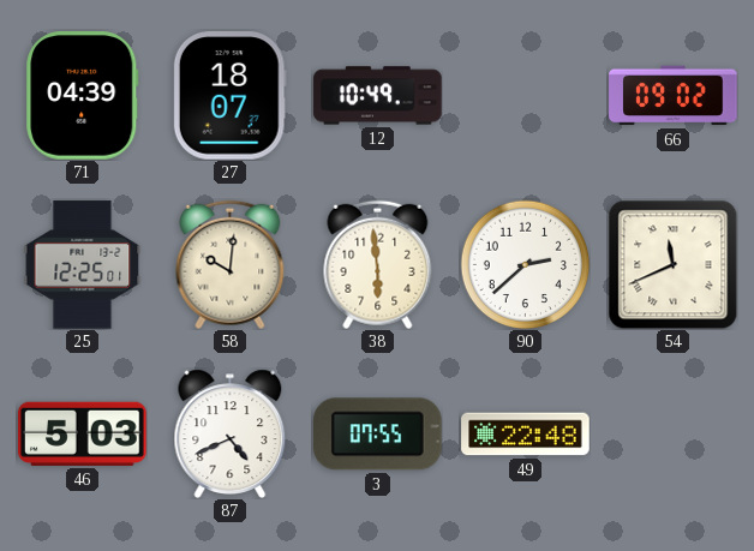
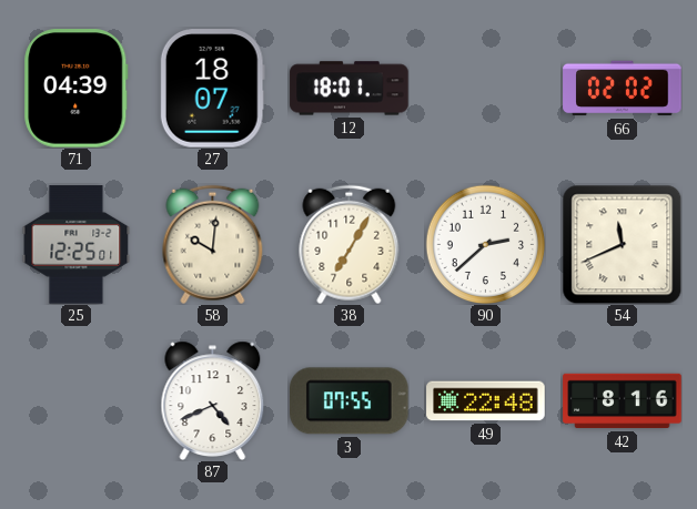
12: 10:49 -> 18:01 (350, 89)
66: 09:02 -> 02:02 (623, 89)
38: 5:59 -> 7:05 (350, 244)
46: 5:03 -> none (83, 433)
42: none -> 8:16 (623, 401)
